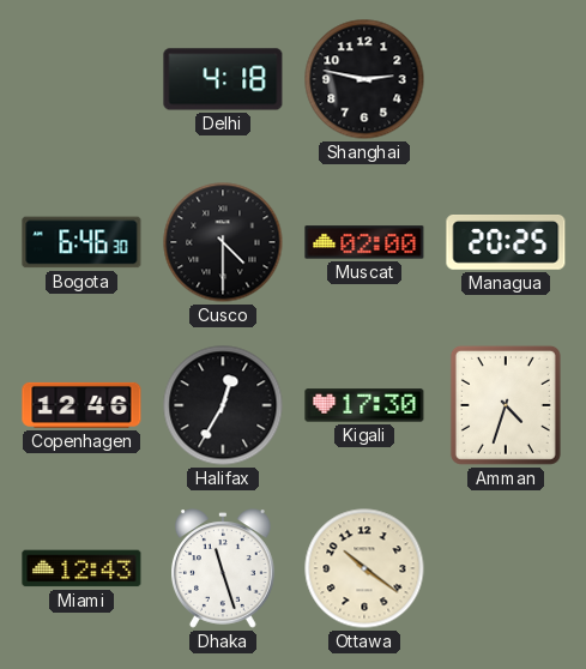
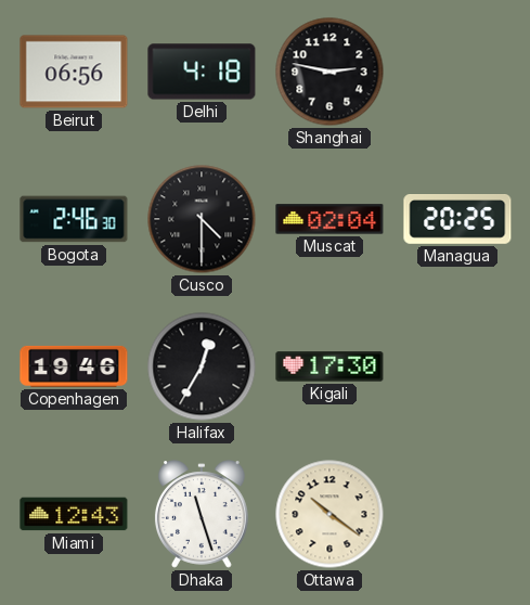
Beirut: none -> 06:56 (74, 72)
Bogota: 6:46 -> 2:46 (74, 219)
Muscat: 02:00 -> 02:04 (329, 219)
Copenhagen: 12:46 -> 19:46 (74, 366)
Amman: 4:33 -> none (506, 405)
